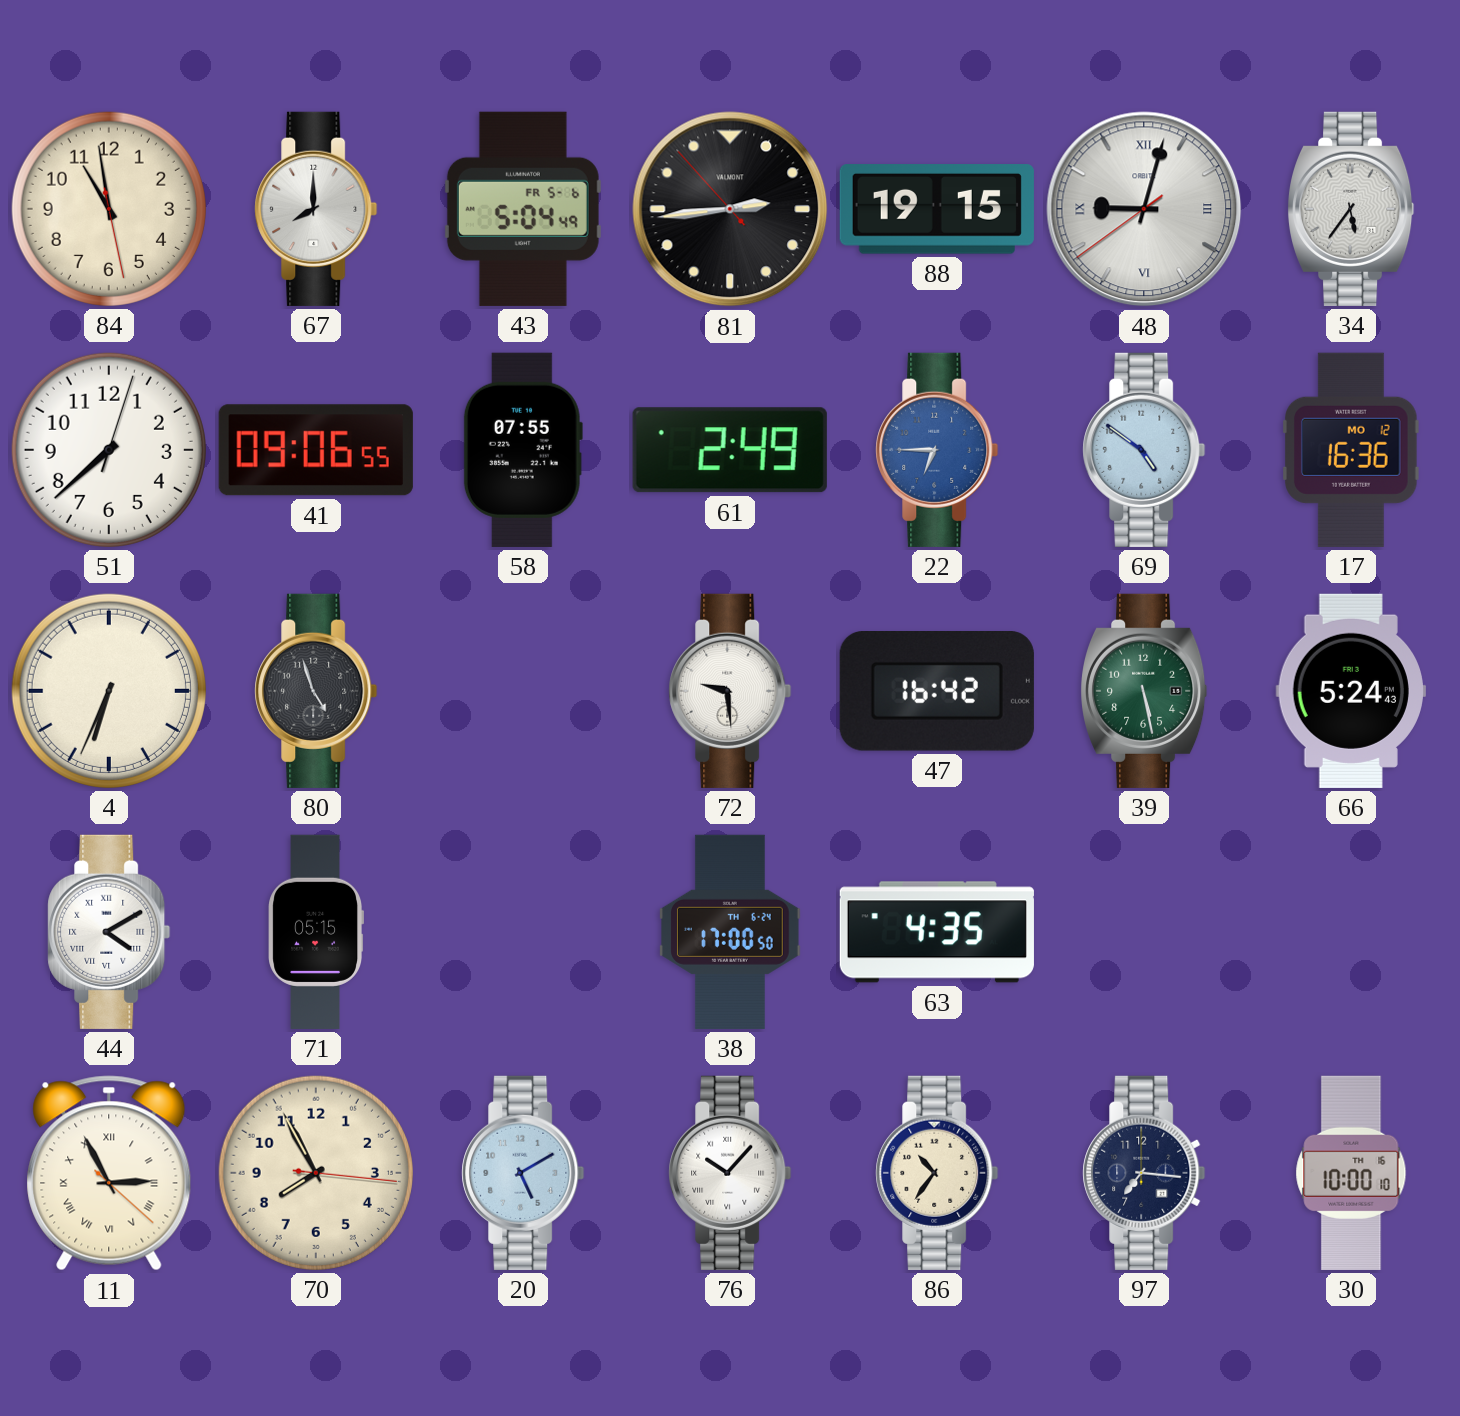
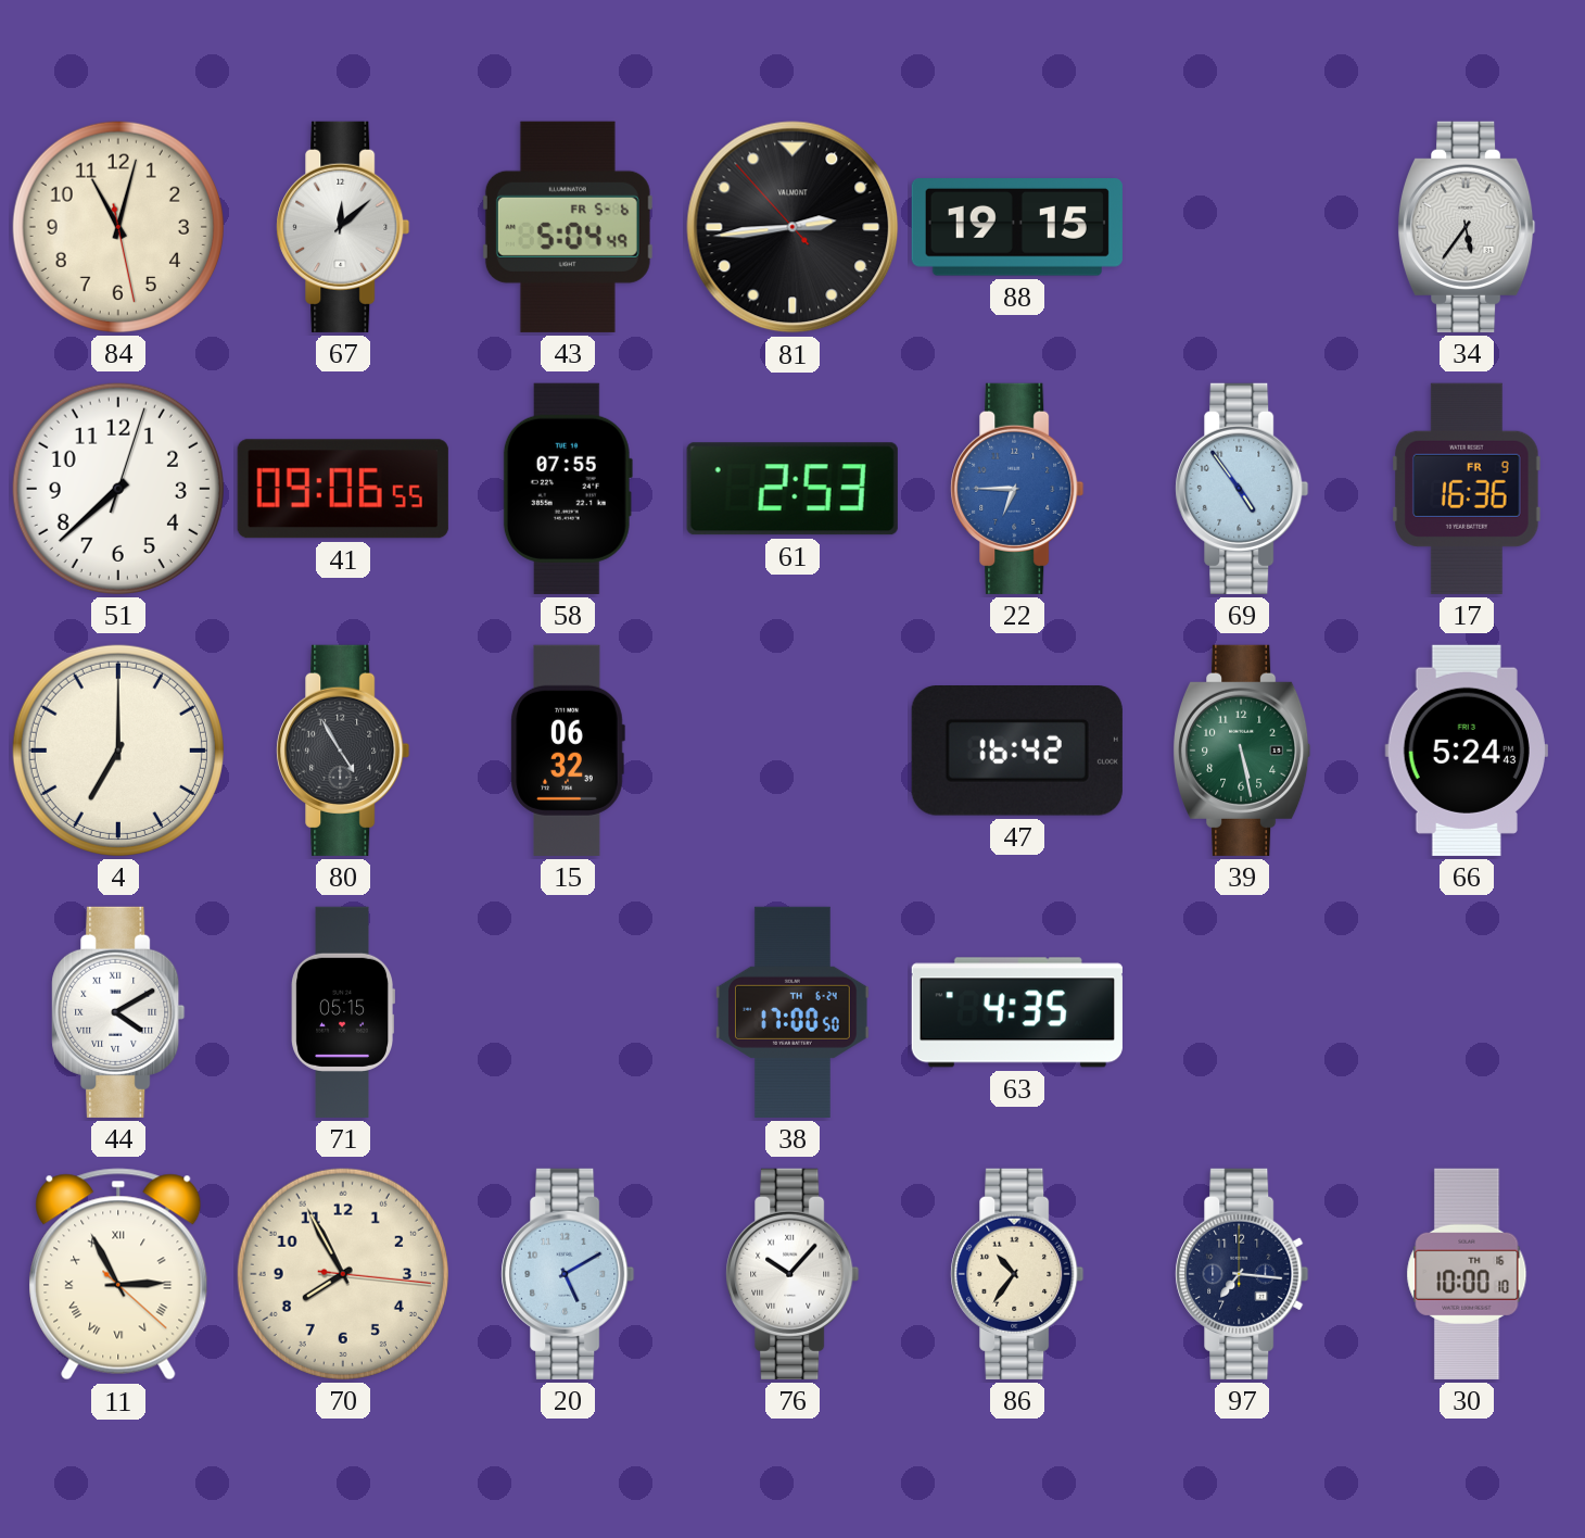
84: 10:58 -> 11:02 (118, 227)
67: 8:00 -> 12:08 (343, 227)
48: 9:02 -> none (1144, 209)
61: 2:49 -> 2:53 (792, 489)
69: 4:51 -> 4:54 (1242, 489)
17 date: MO 12 -> FR 9 (1468, 489)
4: 6:34 -> 7:00 (118, 751)
80: 4:57 -> 4:55 (343, 751)
15: none -> 06:32 (568, 751)
72: 9:29 -> none (730, 691)
